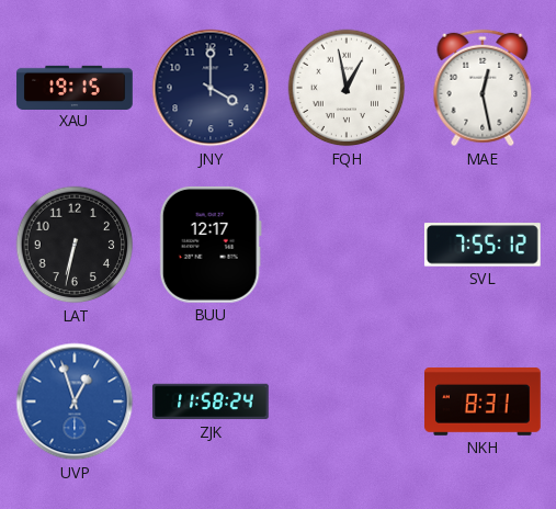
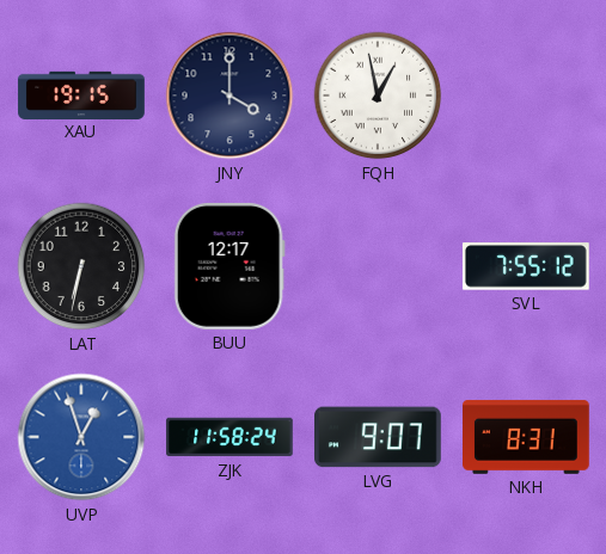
MAE: 12:28 -> none (483, 88)
LVG: none -> 9:07 (379, 437)
